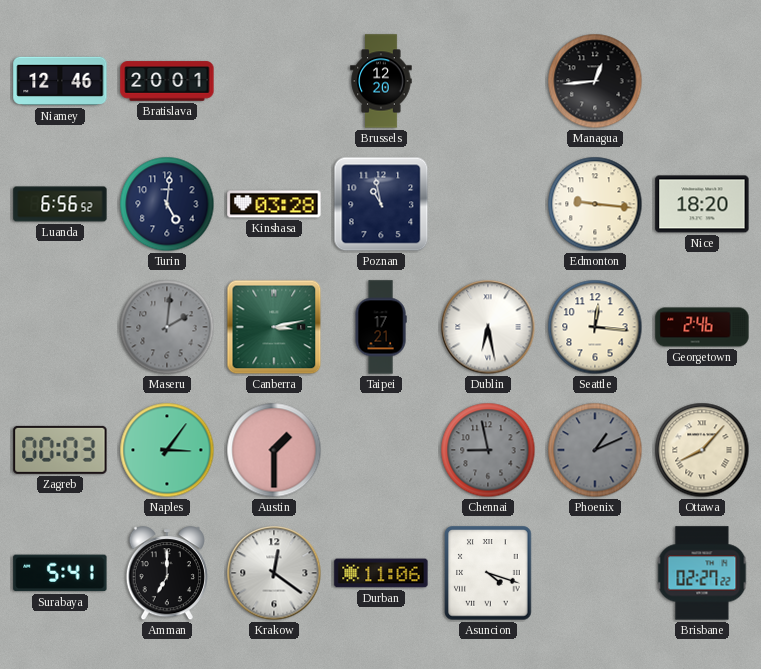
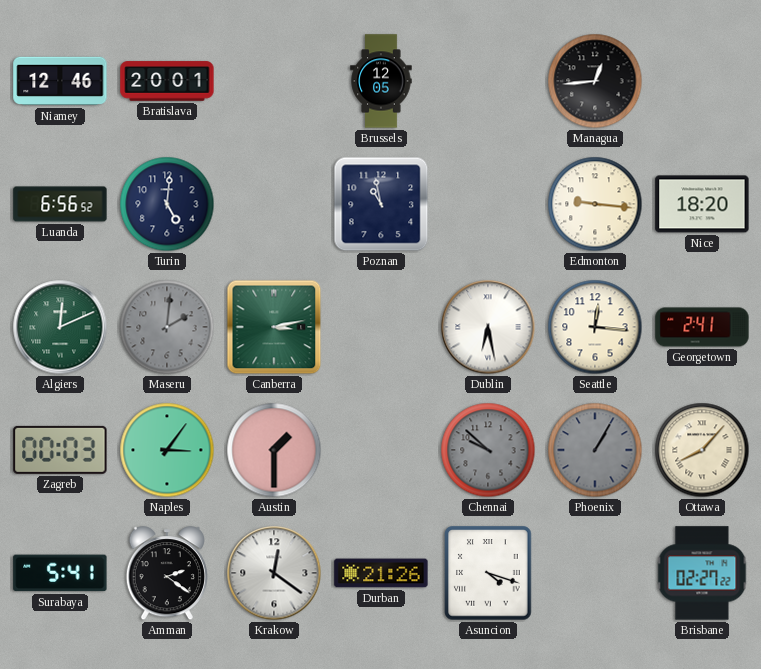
Brussels: 12:20 -> 12:05 (381, 81)
Kinshasa: 03:28 -> none (274, 204)
Algiers: none -> 12:11 (60, 327)
Taipei: 17:21 -> none (381, 327)
Georgetown: 2:46 -> 2:41 (702, 327)
Chennai: 8:58 -> 9:52 (488, 450)
Phoenix: 1:11 -> 1:05 (595, 450)
Amman: 7:00 -> 2:21 (166, 574)
Durban: 11:06 -> 21:26 (381, 573)
